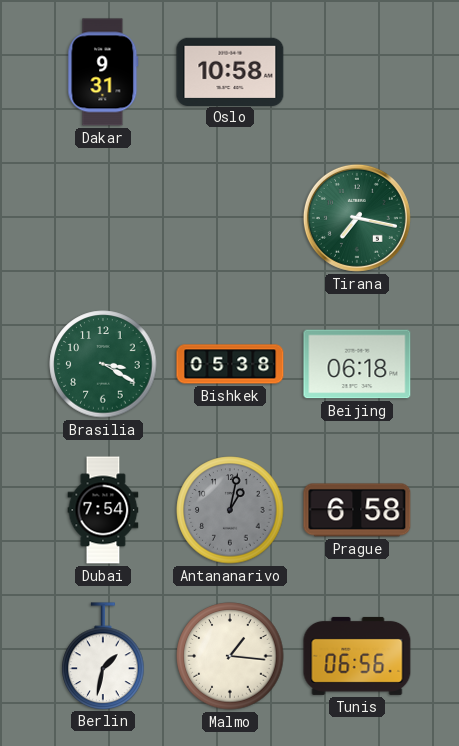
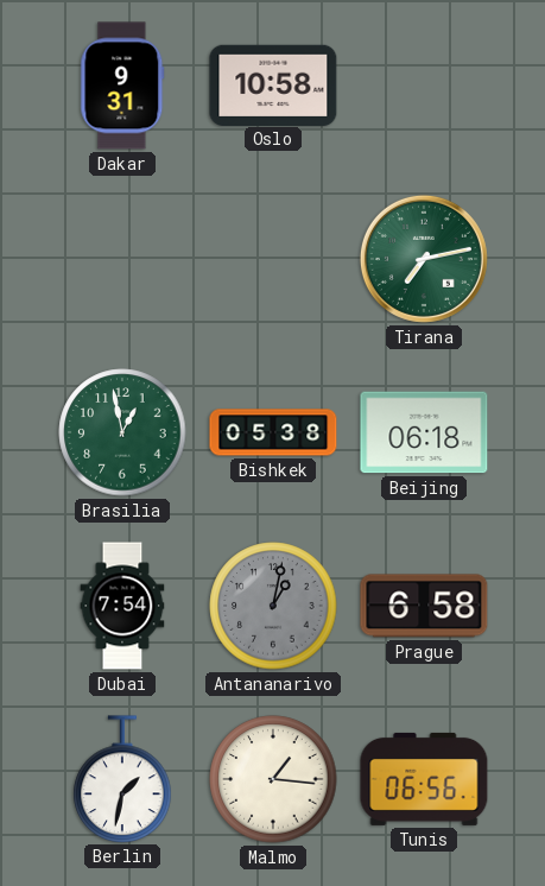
Tirana: 7:17 -> 7:13 (424, 259)
Brasilia: 3:20 -> 12:58 (122, 432)
